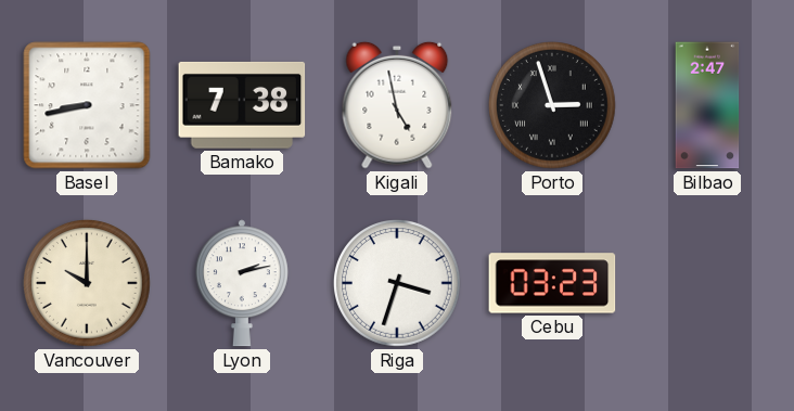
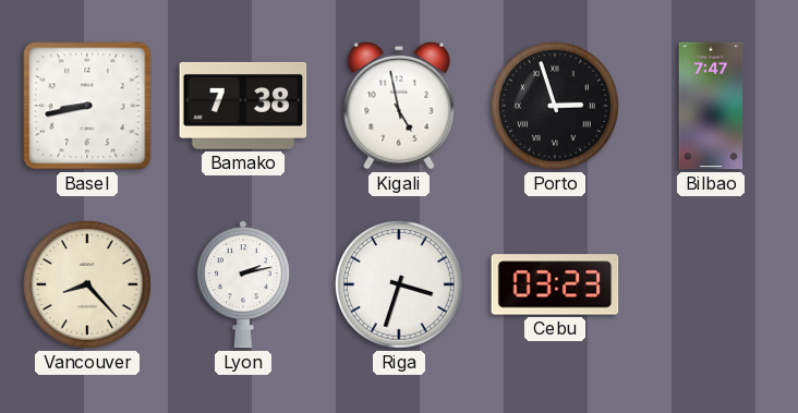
Bilbao: 2:47 -> 7:47 (711, 106)
Vancouver: 10:00 -> 8:23 (88, 286)
